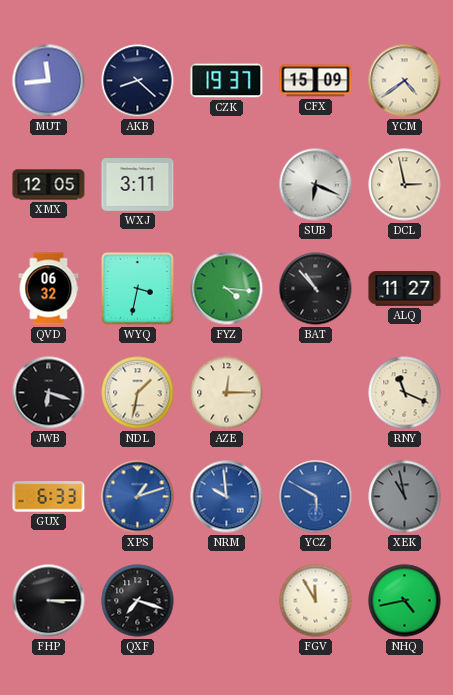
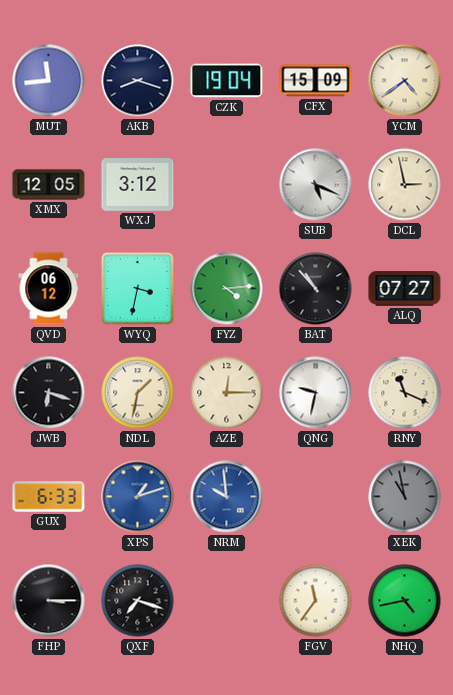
AKB: 8:22 -> 8:18 (138, 81)
CZK: 19:37 -> 19:04 (227, 81)
WXJ: 3:11 -> 3:12 (138, 185)
SUB: 6:19 -> 5:19 (316, 185)
QVD: 06:32 -> 06:12 (49, 289)
FYZ: 4:16 -> 4:14 (227, 289)
ALQ: 11:27 -> 07:27 (405, 289)
QNG: none -> 9:32 (316, 393)
YCZ: 5:50 -> none (316, 497)
FGV: 11:55 -> 11:36 (316, 601)
